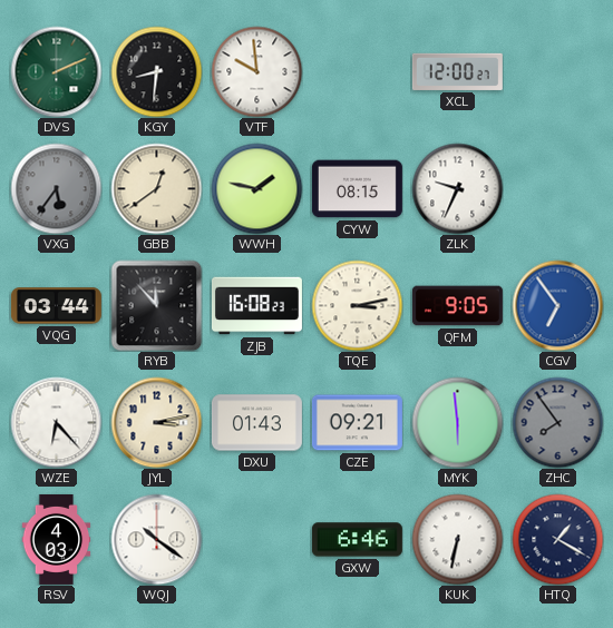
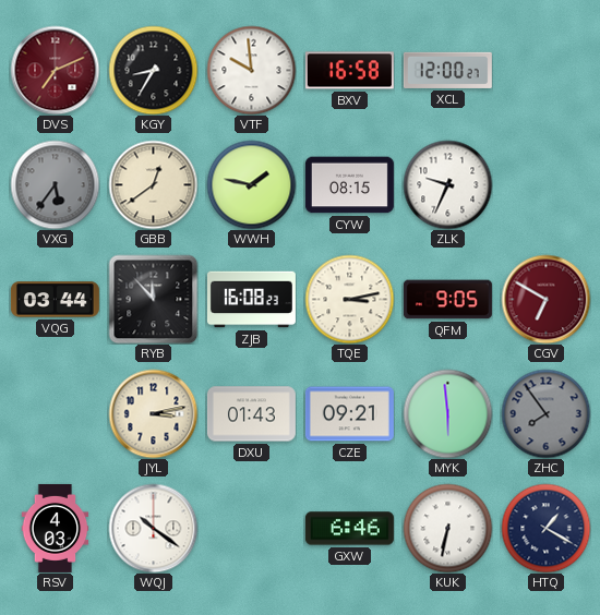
DVS: 2:11 -> 7:11 (55, 70)
DVS dial: green -> burgundy (55, 70)
KGY: 8:31 -> 8:35 (153, 70)
BXV: none -> 16:58 (349, 71)
CGV: 6:54 -> 6:50 (545, 299)
CGV dial: blue -> burgundy (545, 299)
WZE: 6:23 -> none (56, 422)
